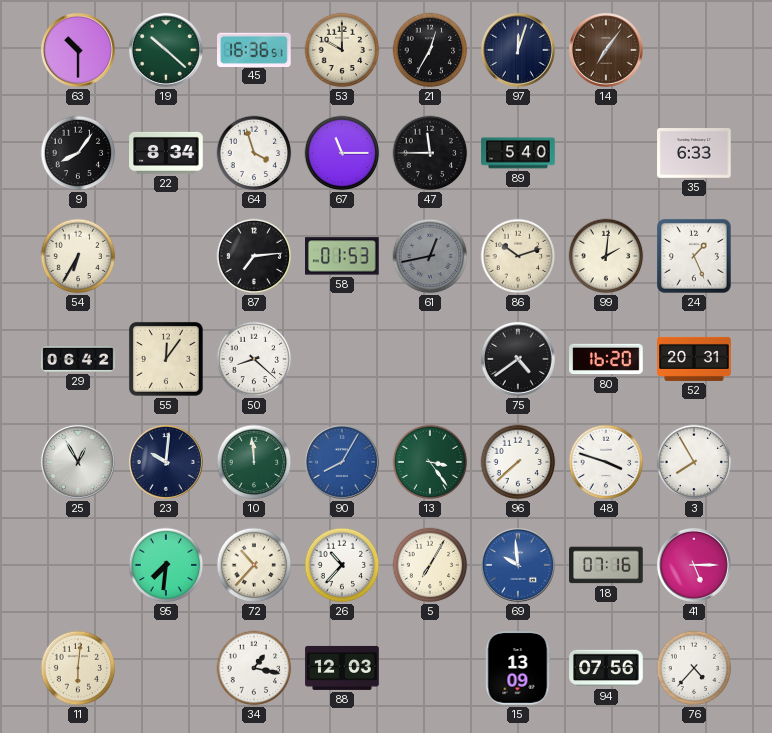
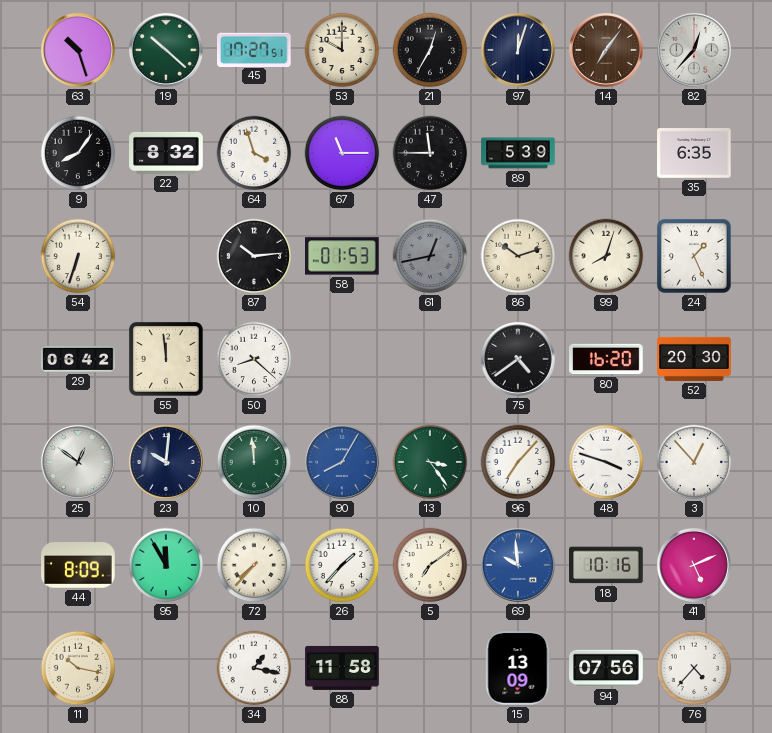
63: 10:30 -> 10:27 (78, 50)
45: 16:36 -> 17:27 (255, 49)
82: none -> 12:37 (694, 50)
22: 8:34 -> 8:32 (166, 153)
89: 5:40 -> 5:39 (518, 153)
35: 6:33 -> 6:35 (694, 153)
54: 6:35 -> 6:33 (78, 256)
87: 7:14 -> 10:14 (254, 256)
99: 2:01 -> 8:03 (606, 256)
55: 12:06 -> 11:59 (166, 359)
52: 20:31 -> 20:30 (694, 359)
25: 12:55 -> 12:51 (78, 462)
96: 7:38 -> 7:07 (518, 462)
3: 7:55 -> 12:53 (694, 462)
44: none -> 8:09 (78, 565)
95: 7:31 -> 11:55 (166, 565)
72: 10:37 -> 7:37 (254, 565)
26: 10:37 -> 1:37 (342, 565)
5: 7:05 -> 7:09 (430, 565)
18: 07:16 -> 10:16 (606, 565)
41: 5:15 -> 5:11 (694, 565)
11: 6:01 -> 10:17 (78, 668)
88: 12:03 -> 11:58 (342, 668)
